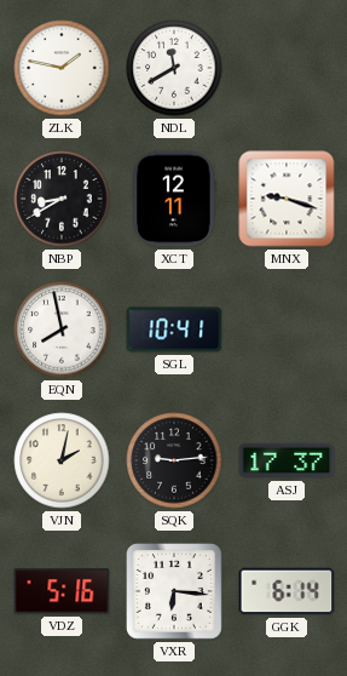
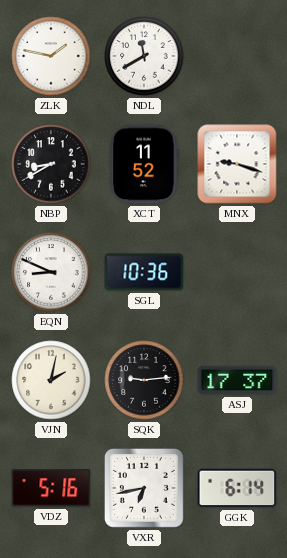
XCT: 12:11 -> 11:52 (144, 164)
EQN: 7:58 -> 8:49 (51, 272)
SGL: 10:41 -> 10:36 (144, 272)
VXR: 6:16 -> 6:43 (145, 489)
